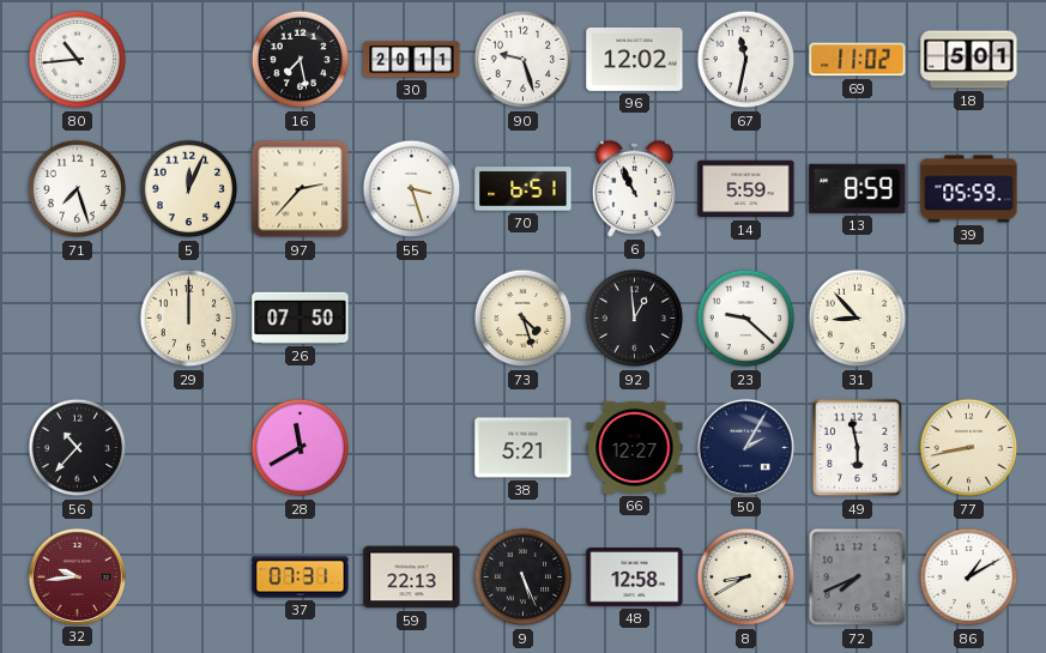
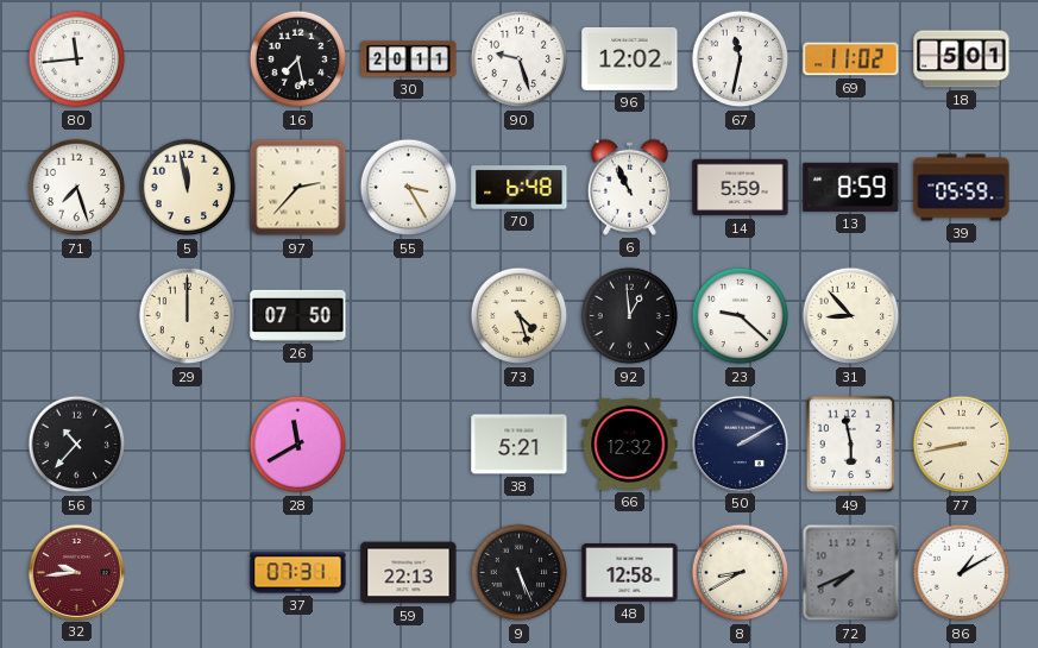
80: 10:44 -> 11:44 (77, 59)
5: 12:04 -> 11:58 (188, 188)
55: 3:27 -> 3:25 (409, 188)
70: 6:51 -> 6:48 (520, 188)
66: 12:27 -> 12:32 (630, 443)
50: 2:05 -> 2:10 (740, 443)
